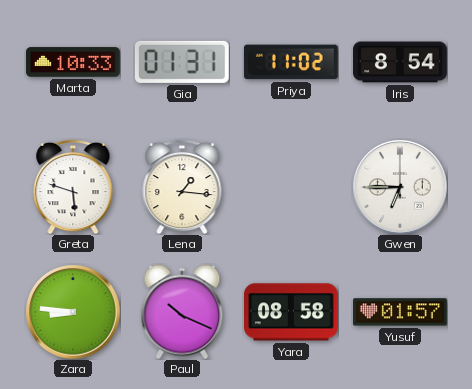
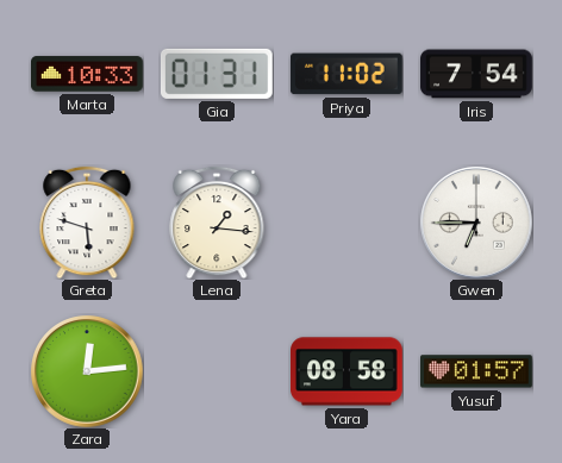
Iris: 8:54 -> 7:54 (476, 74)
Zara: 8:46 -> 12:14 (87, 371)
Paul: 10:19 -> none (182, 312)
